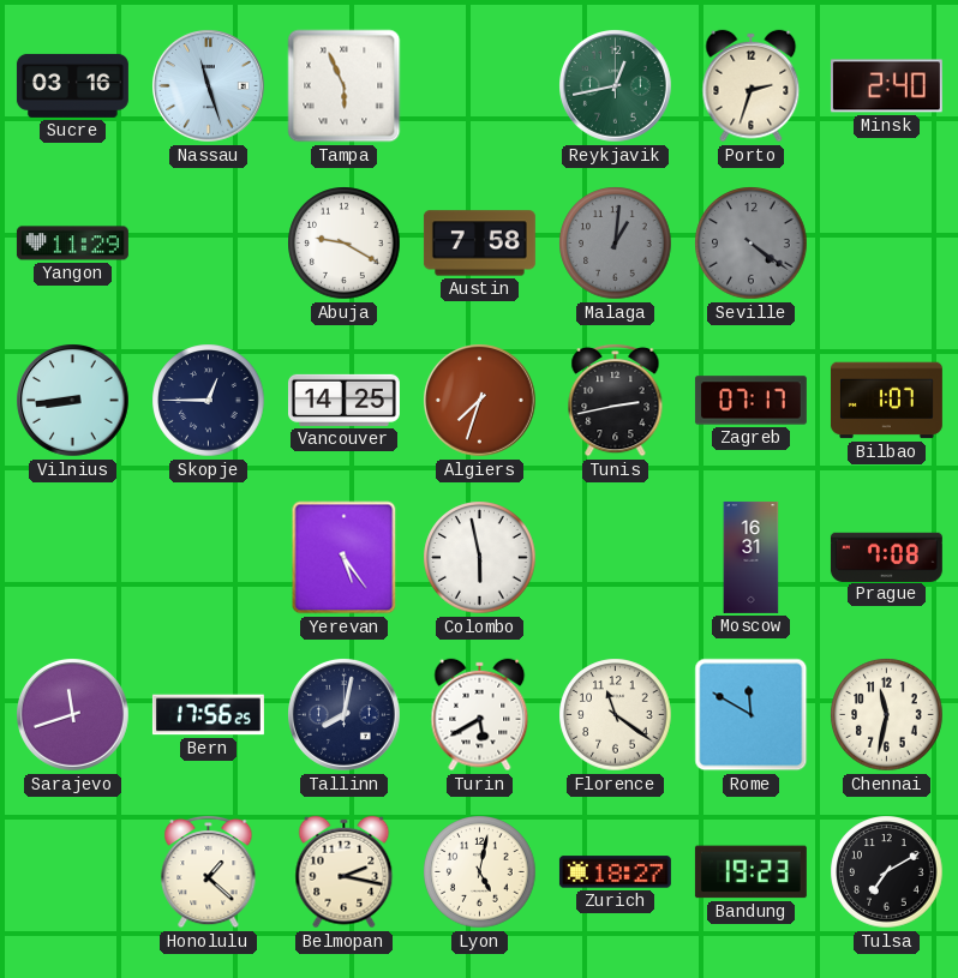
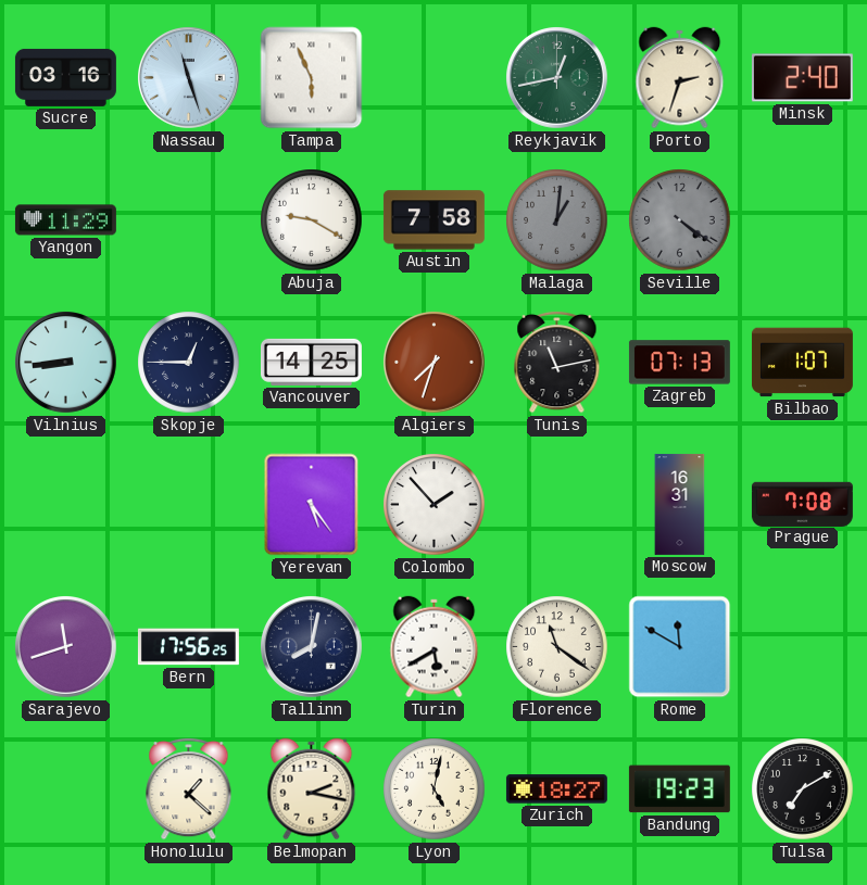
Tunis: 2:43 -> 11:13 (557, 362)
Zagreb: 07:17 -> 07:13 (679, 363)
Colombo: 5:58 -> 1:53 (435, 505)
Chennai: 11:32 -> none (887, 715)
